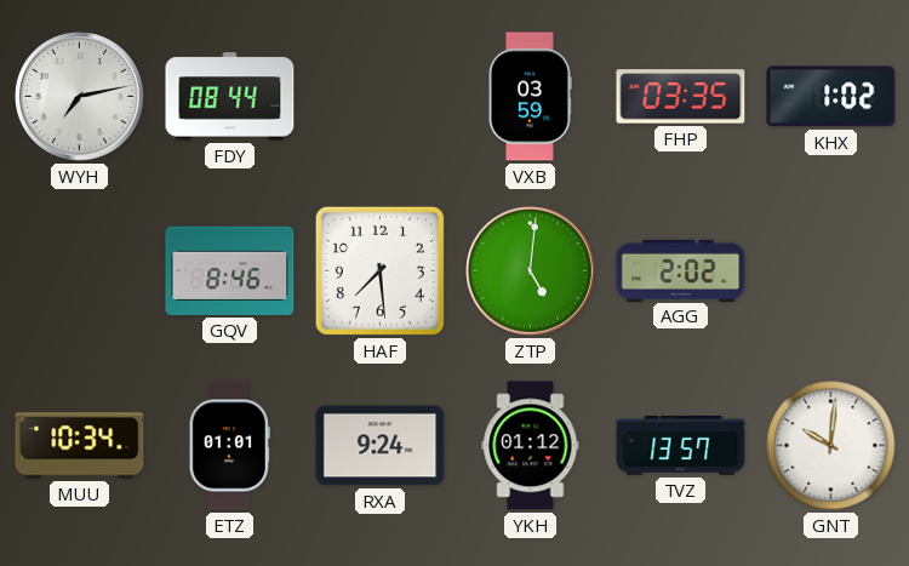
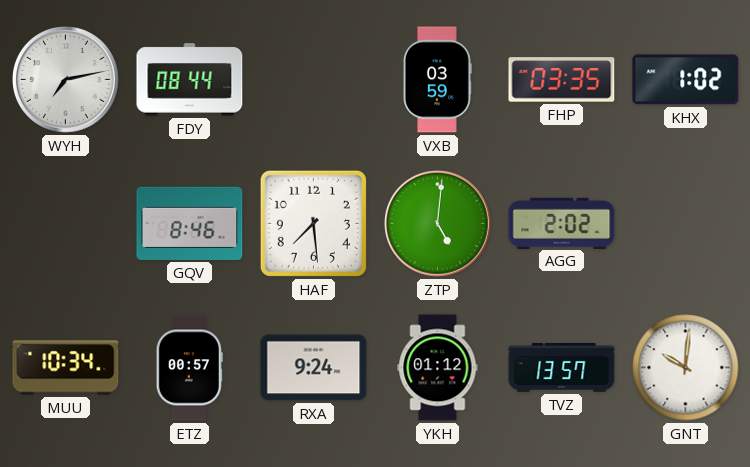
ETZ: 01:01 -> 00:57 (189, 368)
